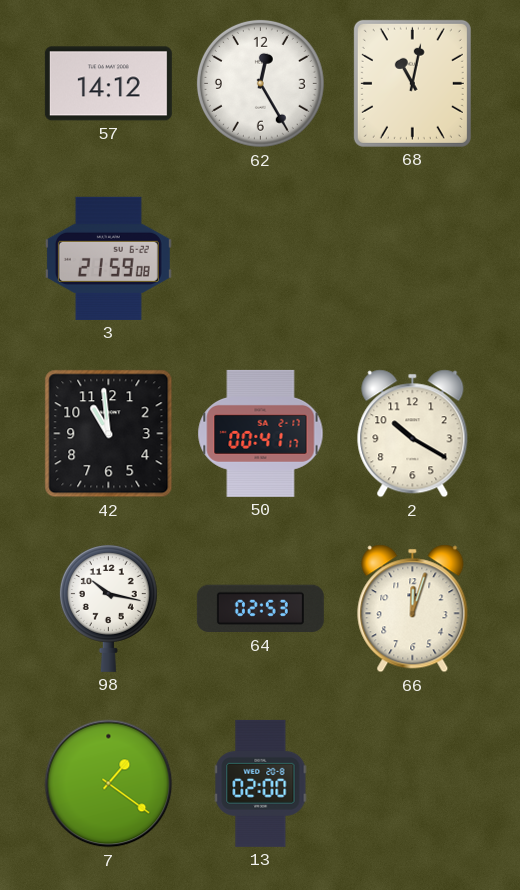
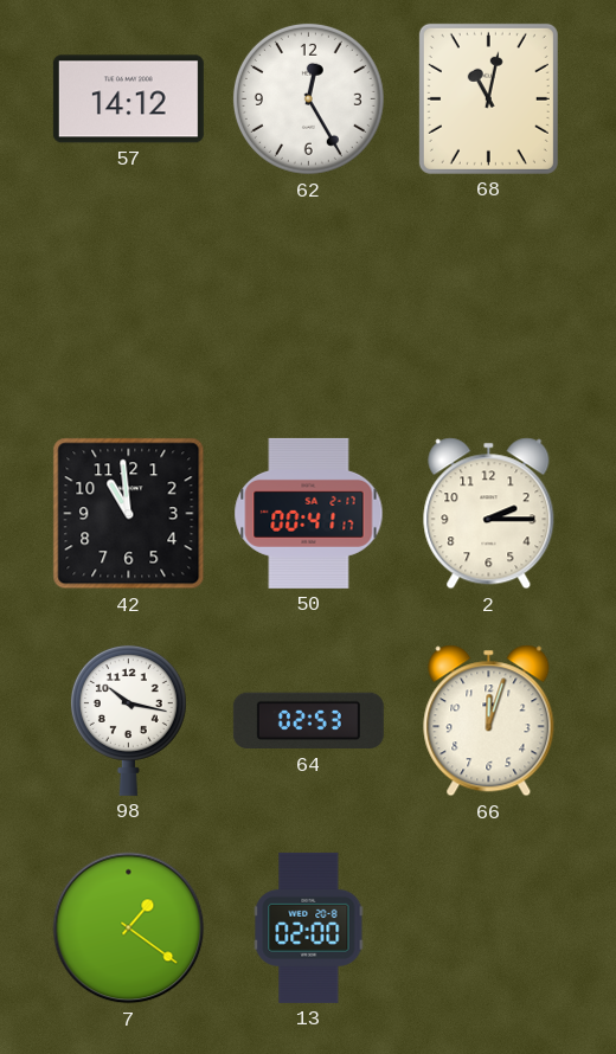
3: 21:59 -> none (108, 258)
2: 10:20 -> 2:15 (489, 514)
